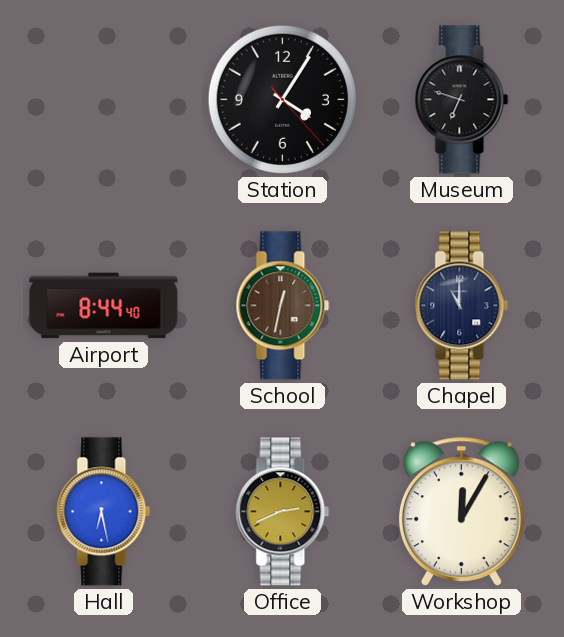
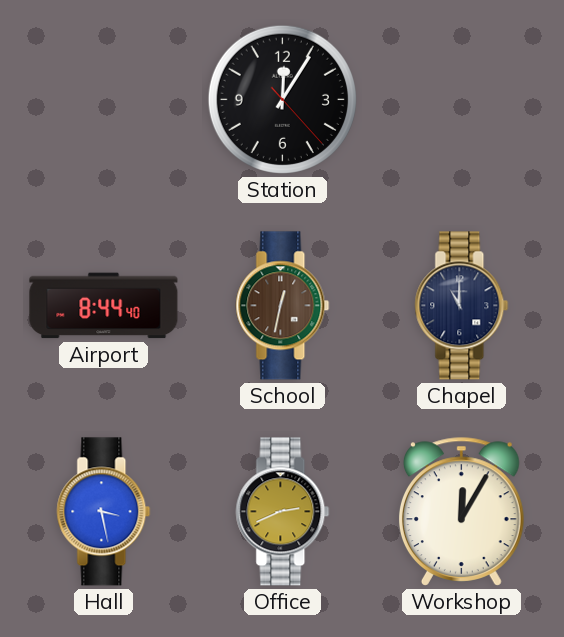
Station: 4:05 -> 12:05 (282, 99)
Museum: 6:48 -> none (462, 100)
Hall: 6:28 -> 3:28 (104, 512)
